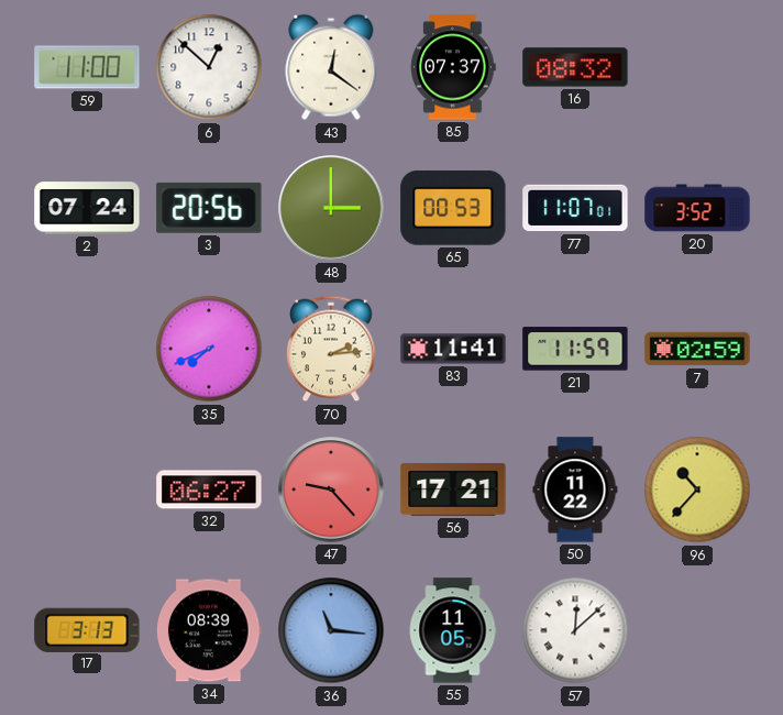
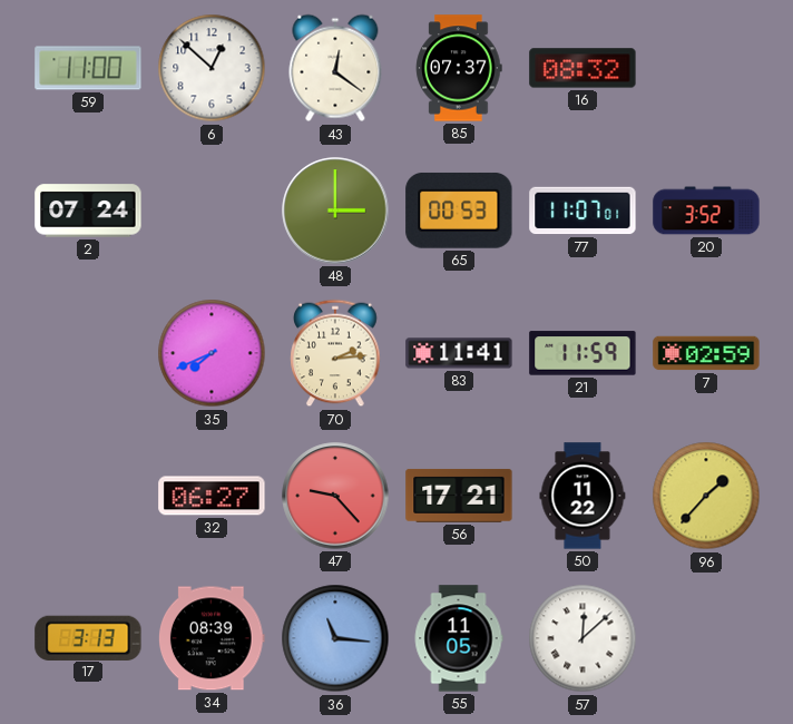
3: 20:56 -> none (209, 208)
96: 10:37 -> 1:37 (706, 496)
